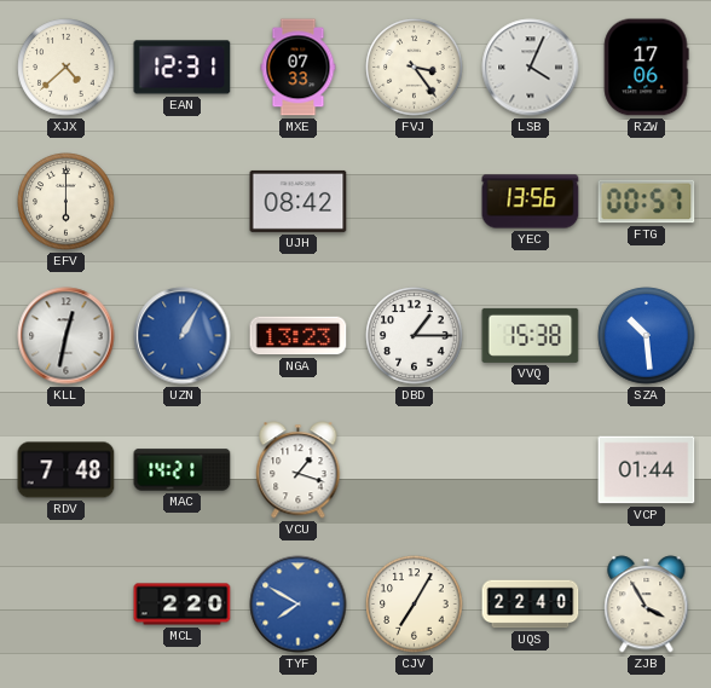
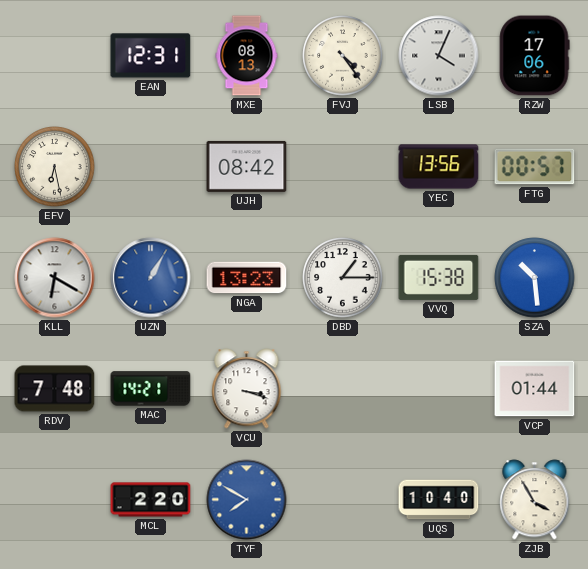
XJX: 4:38 -> none (67, 68)
MXE: 07:33 -> 08:13 (247, 56)
FVJ: 3:24 -> 4:24 (343, 56)
EFV: 6:00 -> 6:28 (55, 167)
KLL: 12:32 -> 6:20 (55, 278)
VCU: 1:18 -> 3:18 (247, 389)
CJV: 7:05 -> none (415, 605)
UQS: 22:40 -> 10:40 (439, 500)
